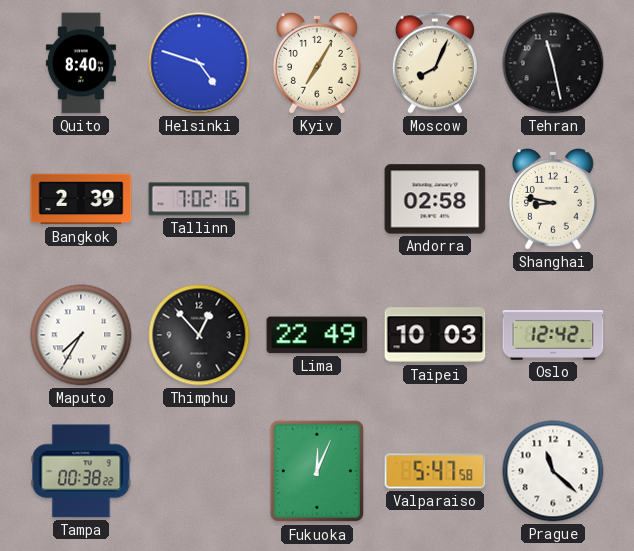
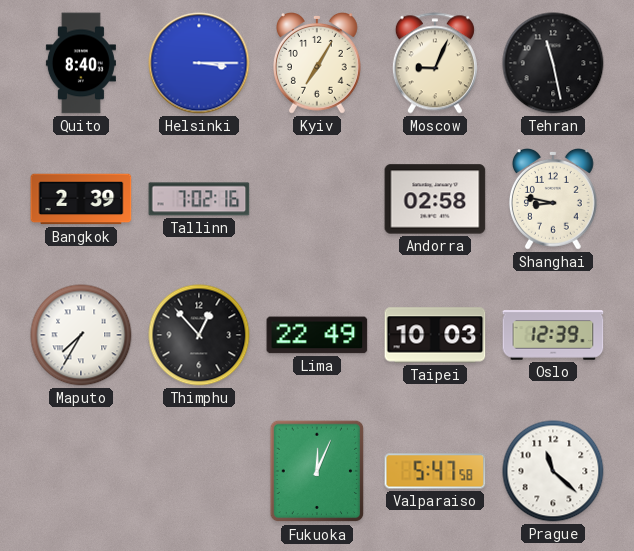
Helsinki: 4:48 -> 3:15 (199, 63)
Moscow: 8:04 -> 9:04 (435, 63)
Oslo: 12:42 -> 12:39 (553, 335)
Tampa: 00:38 -> none (81, 471)
